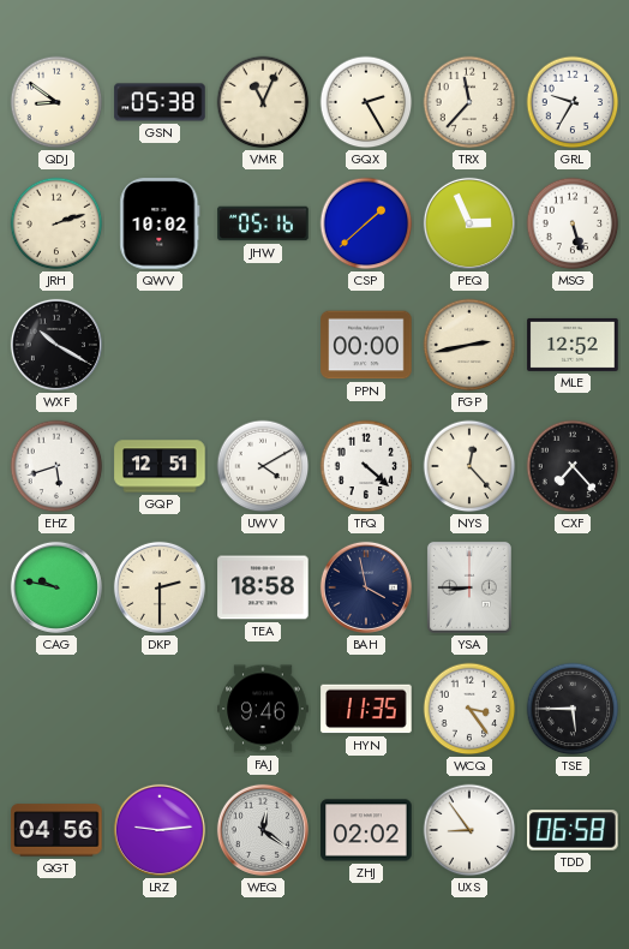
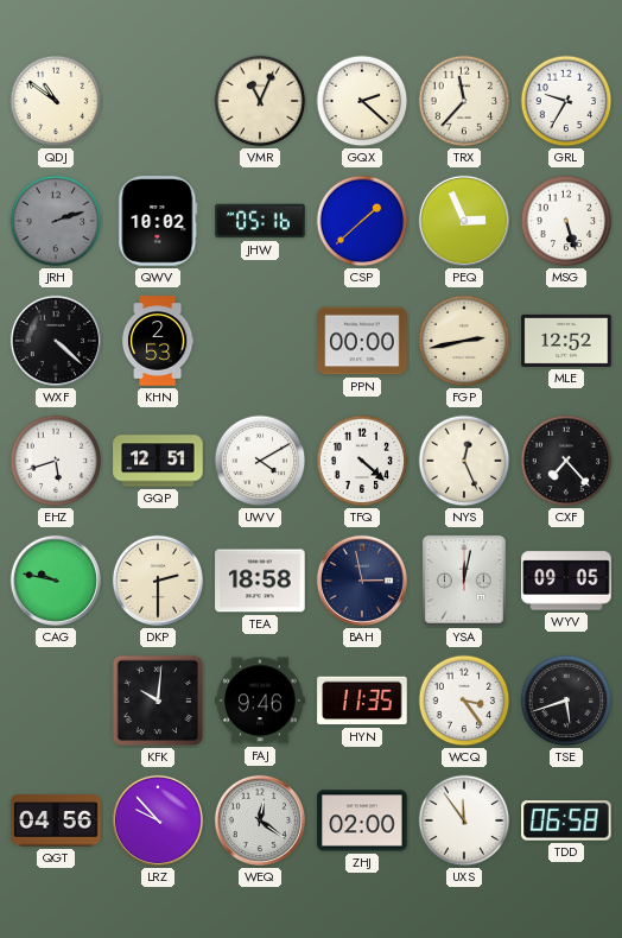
QDJ: 8:51 -> 10:51 (56, 101)
GSN: 05:38 -> none (160, 102)
GQX: 2:25 -> 2:22 (362, 101)
JRH dial: cream -> grey (56, 221)
WXF: 10:20 -> 4:22 (56, 341)
KHN: none -> 2:53 (158, 341)
NYS: 12:23 -> 12:26 (464, 461)
BAH: 3:58 -> 2:58 (362, 581)
YSA: 8:45 -> 12:02 (464, 581)
WYV: none -> 09:05 (566, 581)
KFK: none -> 10:01 (158, 701)
TSE: 5:45 -> 5:42 (566, 701)
LRZ: 9:14 -> 9:53 (158, 820)
ZHJ: 02:02 -> 02:00 (362, 820)
UXS: 8:54 -> 11:54 (464, 820)
